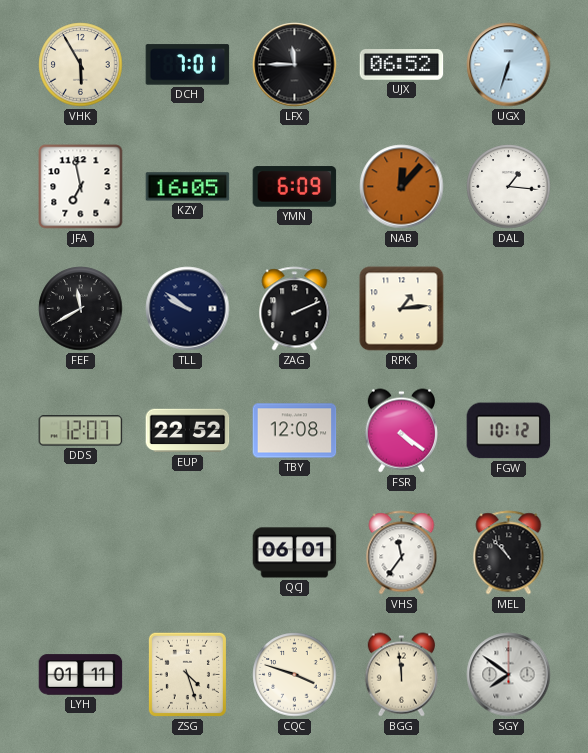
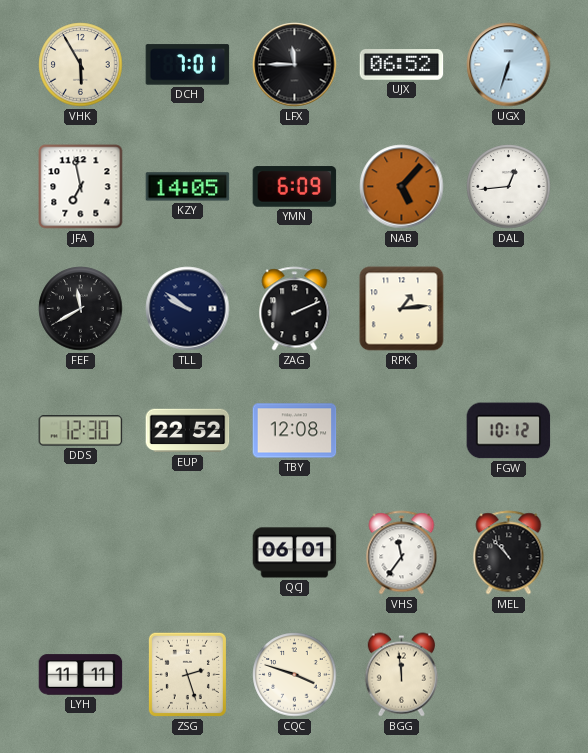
KZY: 16:05 -> 14:05 (188, 187)
NAB: 12:07 -> 5:07 (402, 187)
DAL: 1:16 -> 12:44 (509, 187)
DDS: 12:07 -> 12:30 (81, 431)
FSR: 4:21 -> none (401, 431)
LYH: 01:11 -> 11:11 (81, 675)
ZSG: 4:27 -> 2:27 (187, 674)
SGY: 7:51 -> none (509, 675)
